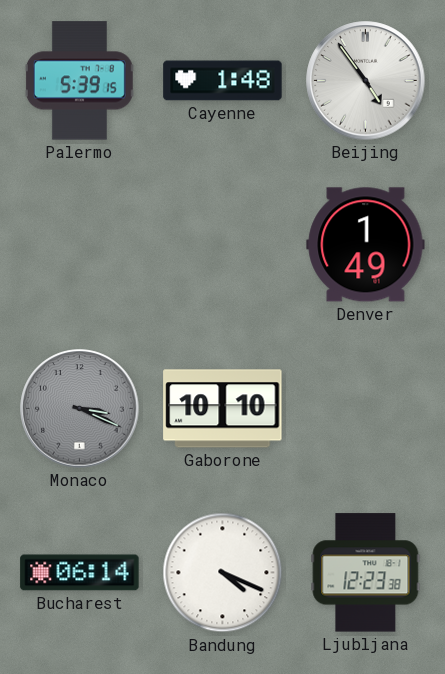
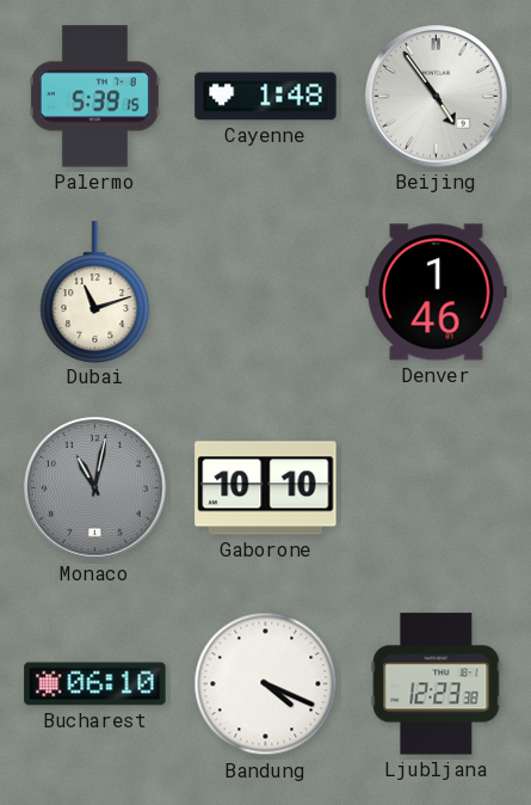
Dubai: none -> 11:12 (95, 291)
Denver: 1:49 -> 1:46 (437, 293)
Monaco: 3:19 -> 11:02 (95, 488)
Bucharest: 06:14 -> 06:10 (95, 684)
